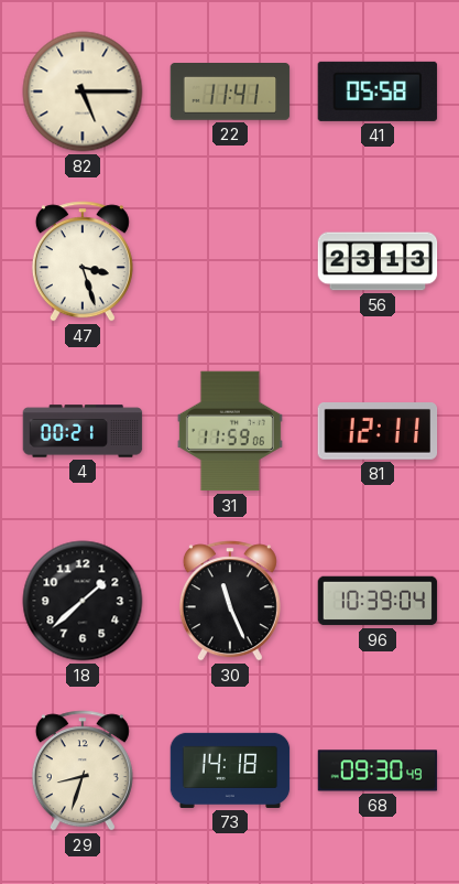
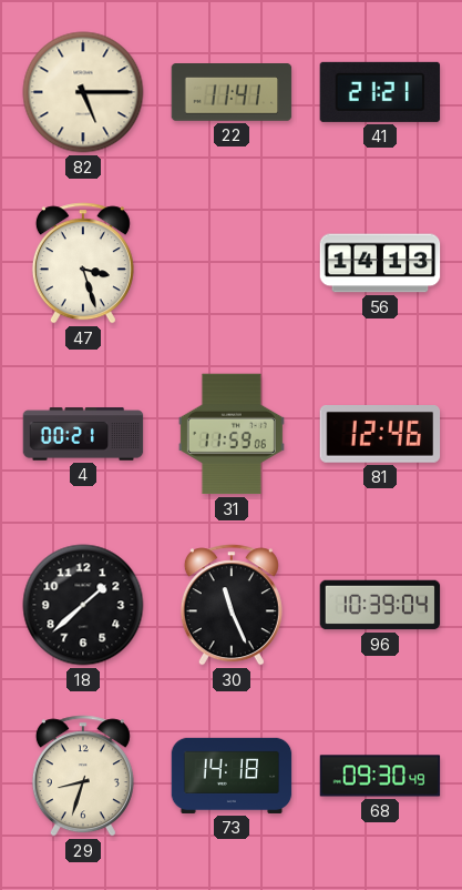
41: 05:58 -> 21:21 (380, 92)
56: 23:13 -> 14:13 (380, 263)
81: 12:11 -> 12:46 (380, 435)
